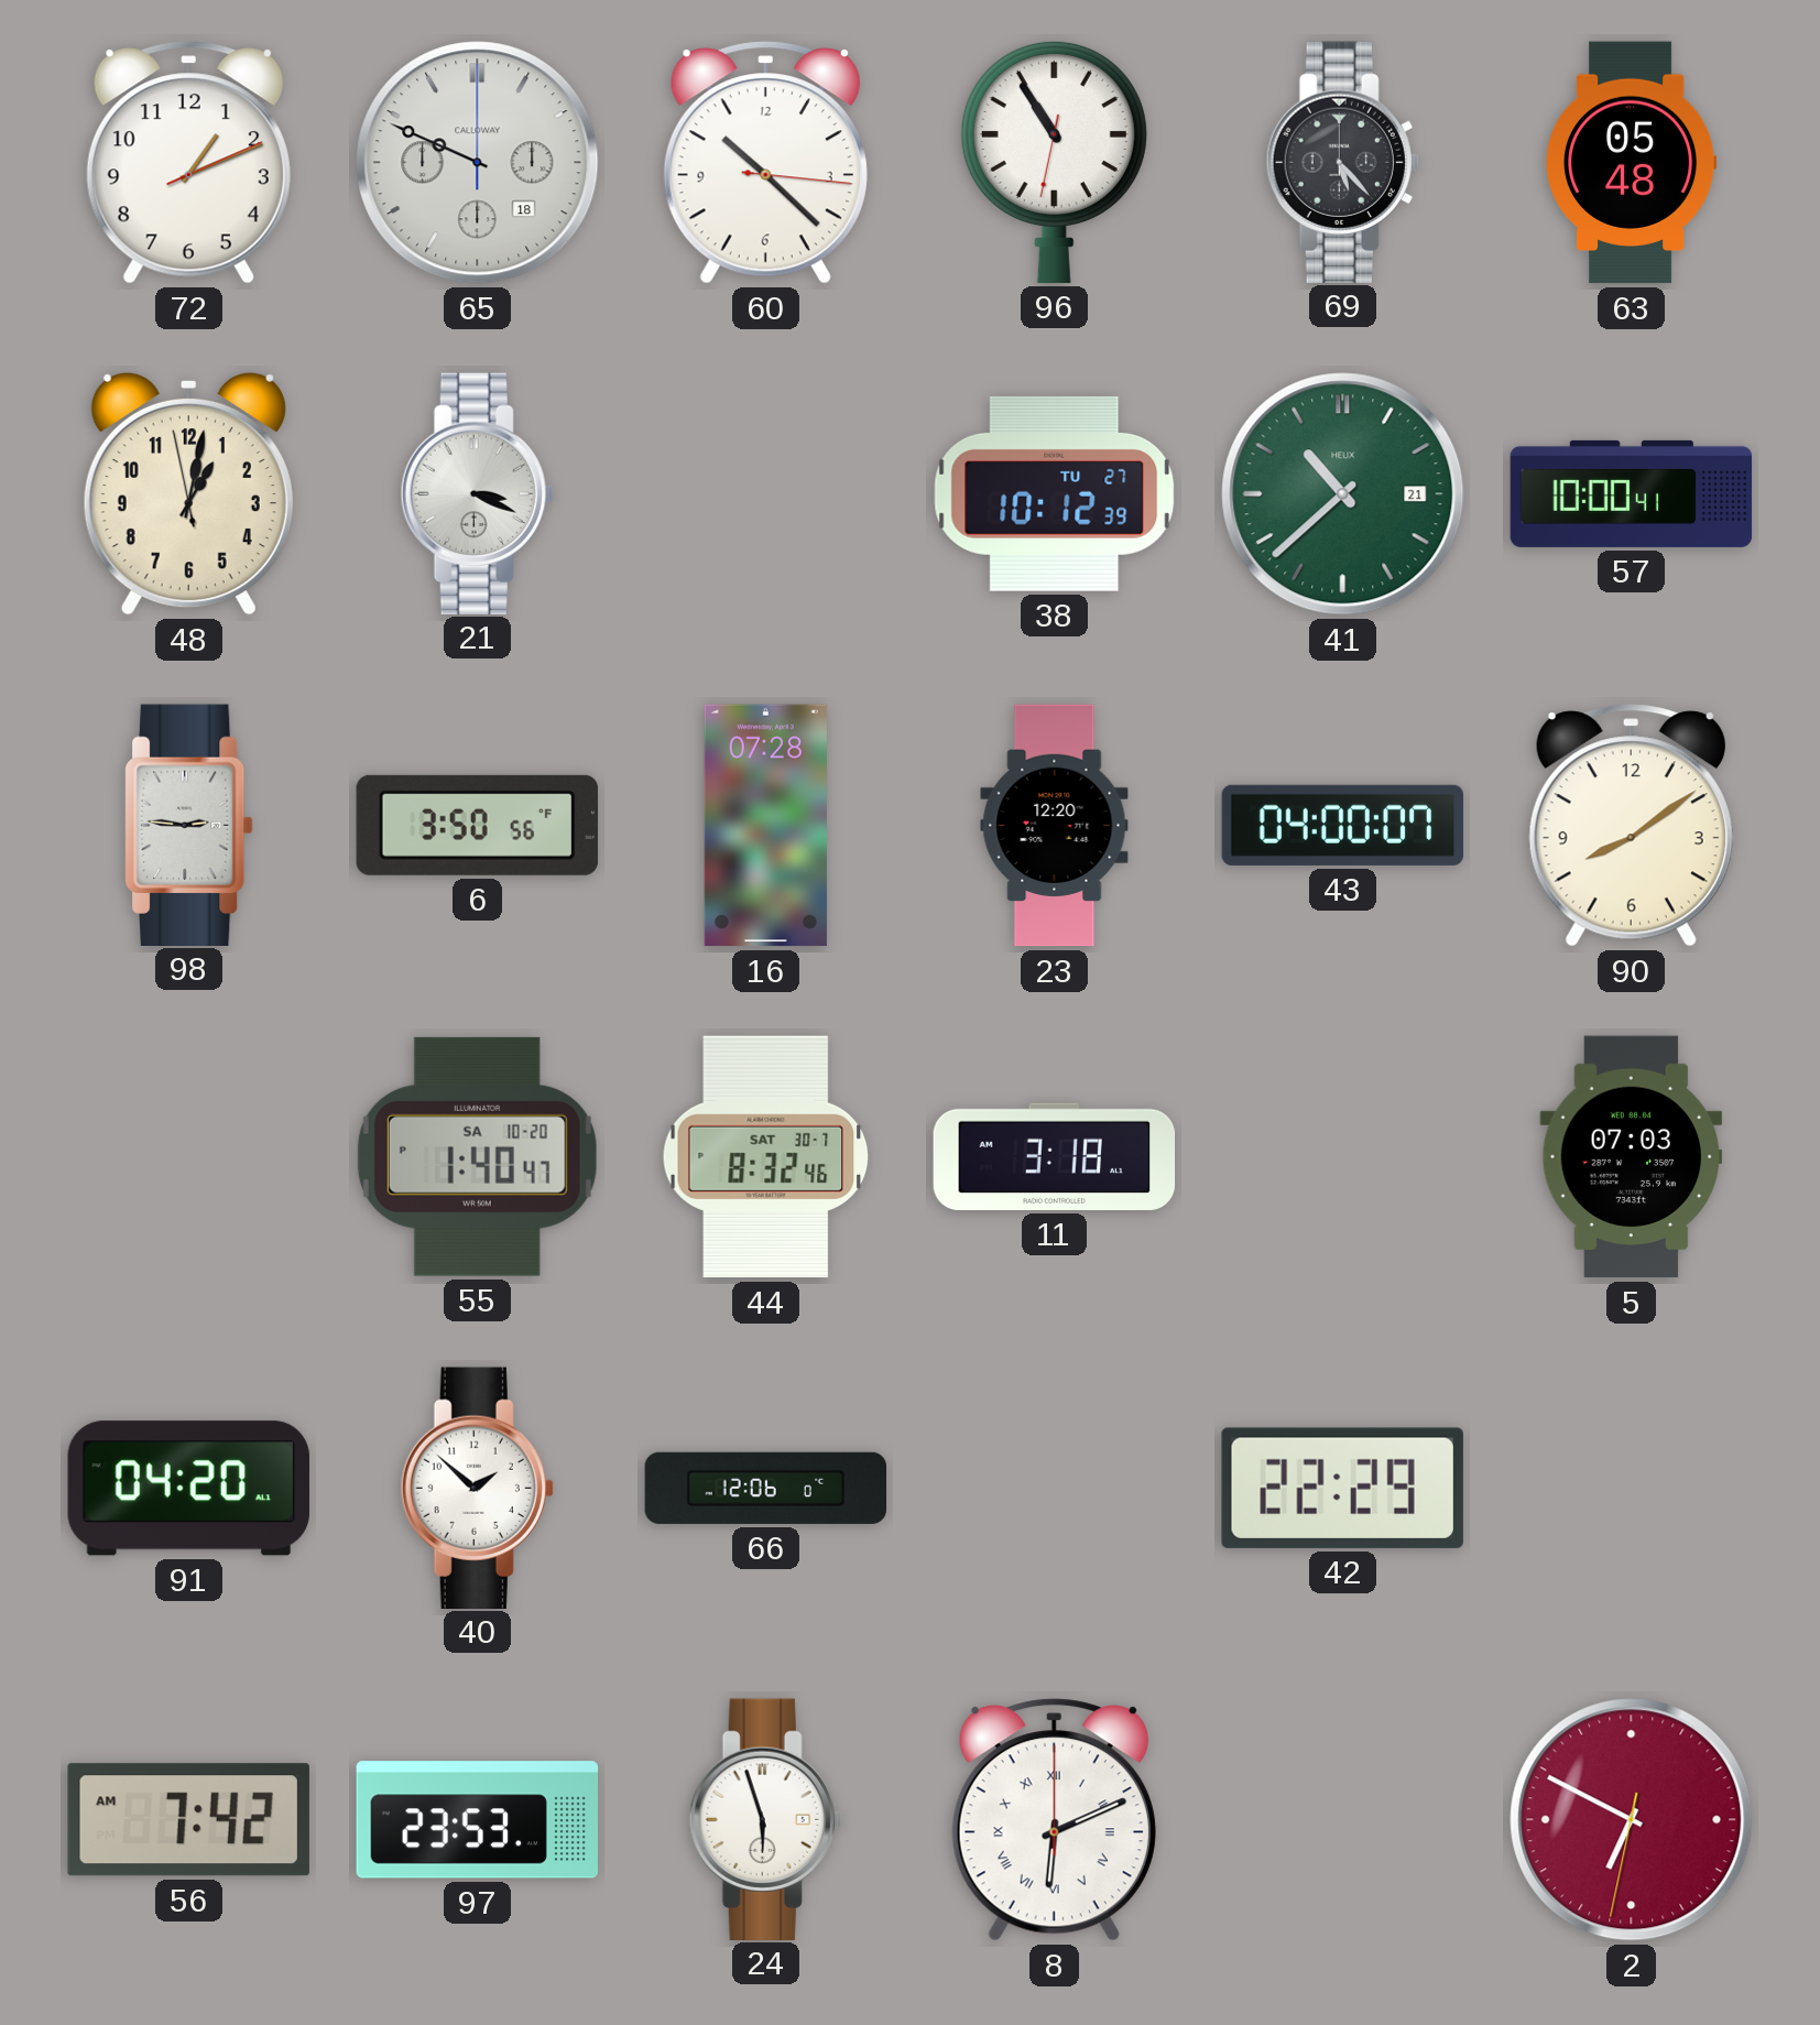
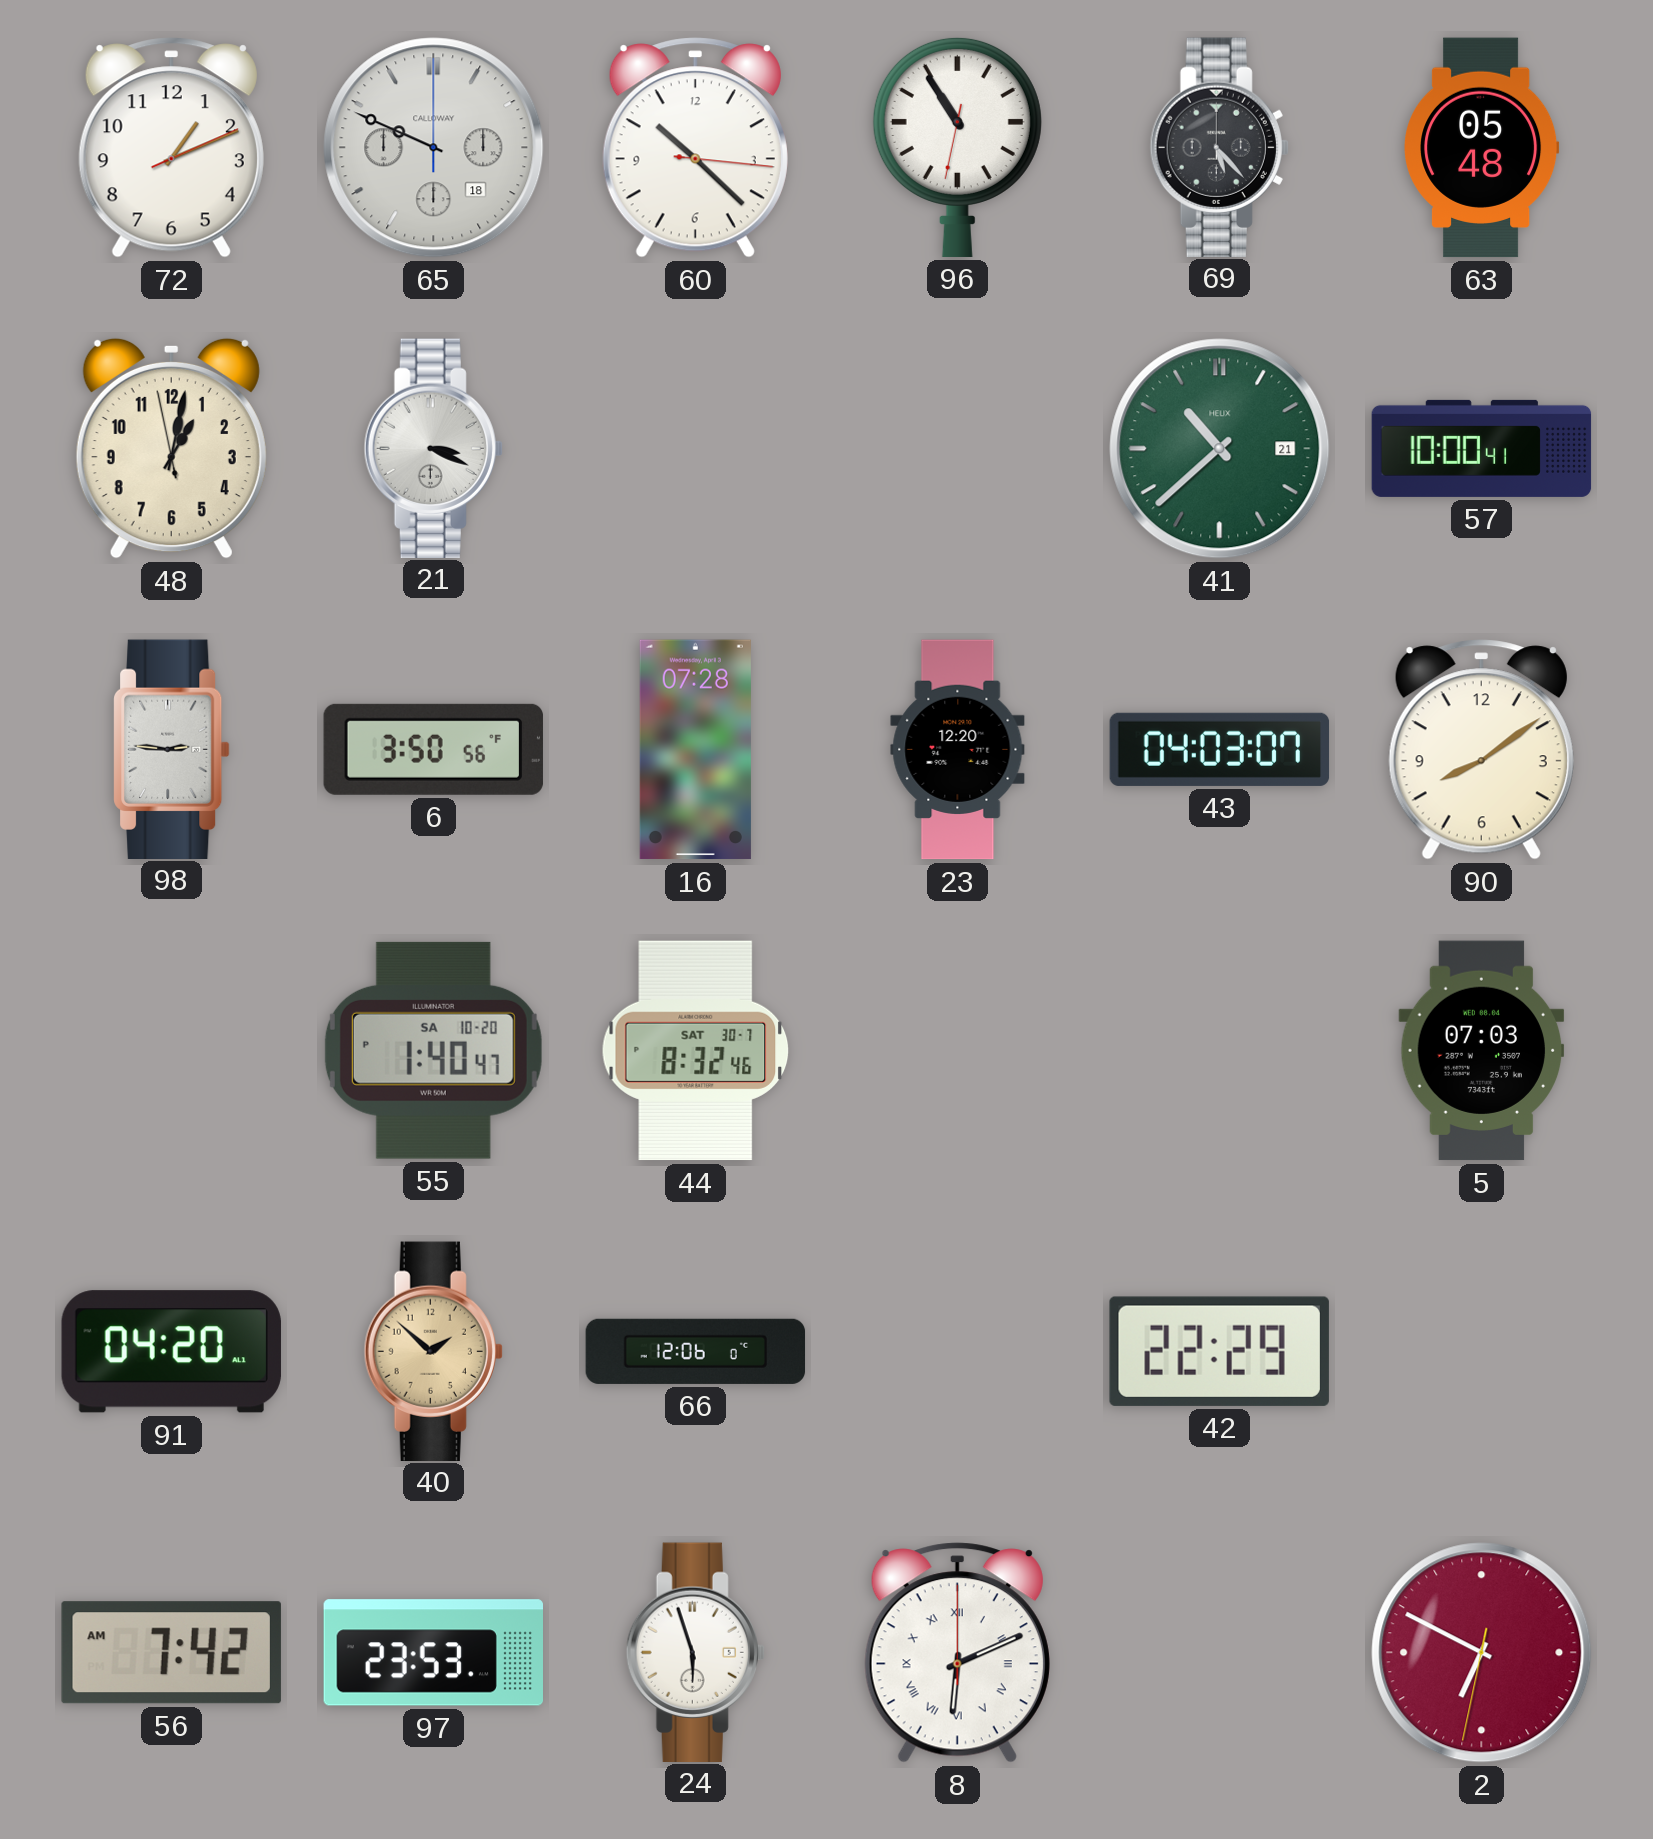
38: 10:12 -> none (1055, 493)
43: 04:00 -> 04:03 (1220, 749)
11: 3:18 -> none (1055, 1156)
40 dial: white -> champagne (433, 1351)
